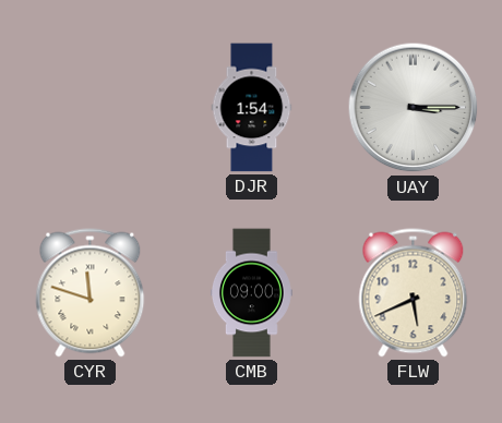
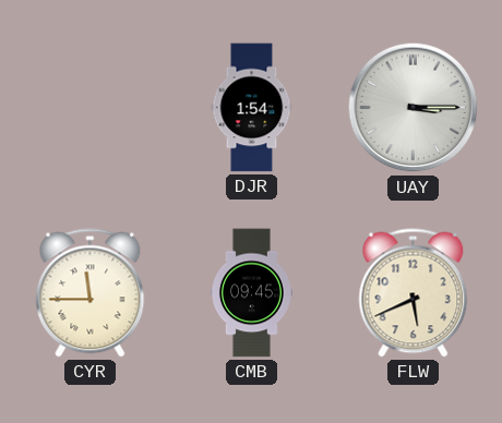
CYR: 11:48 -> 11:45 (91, 293)
CMB: 09:00 -> 09:45 (251, 293)
